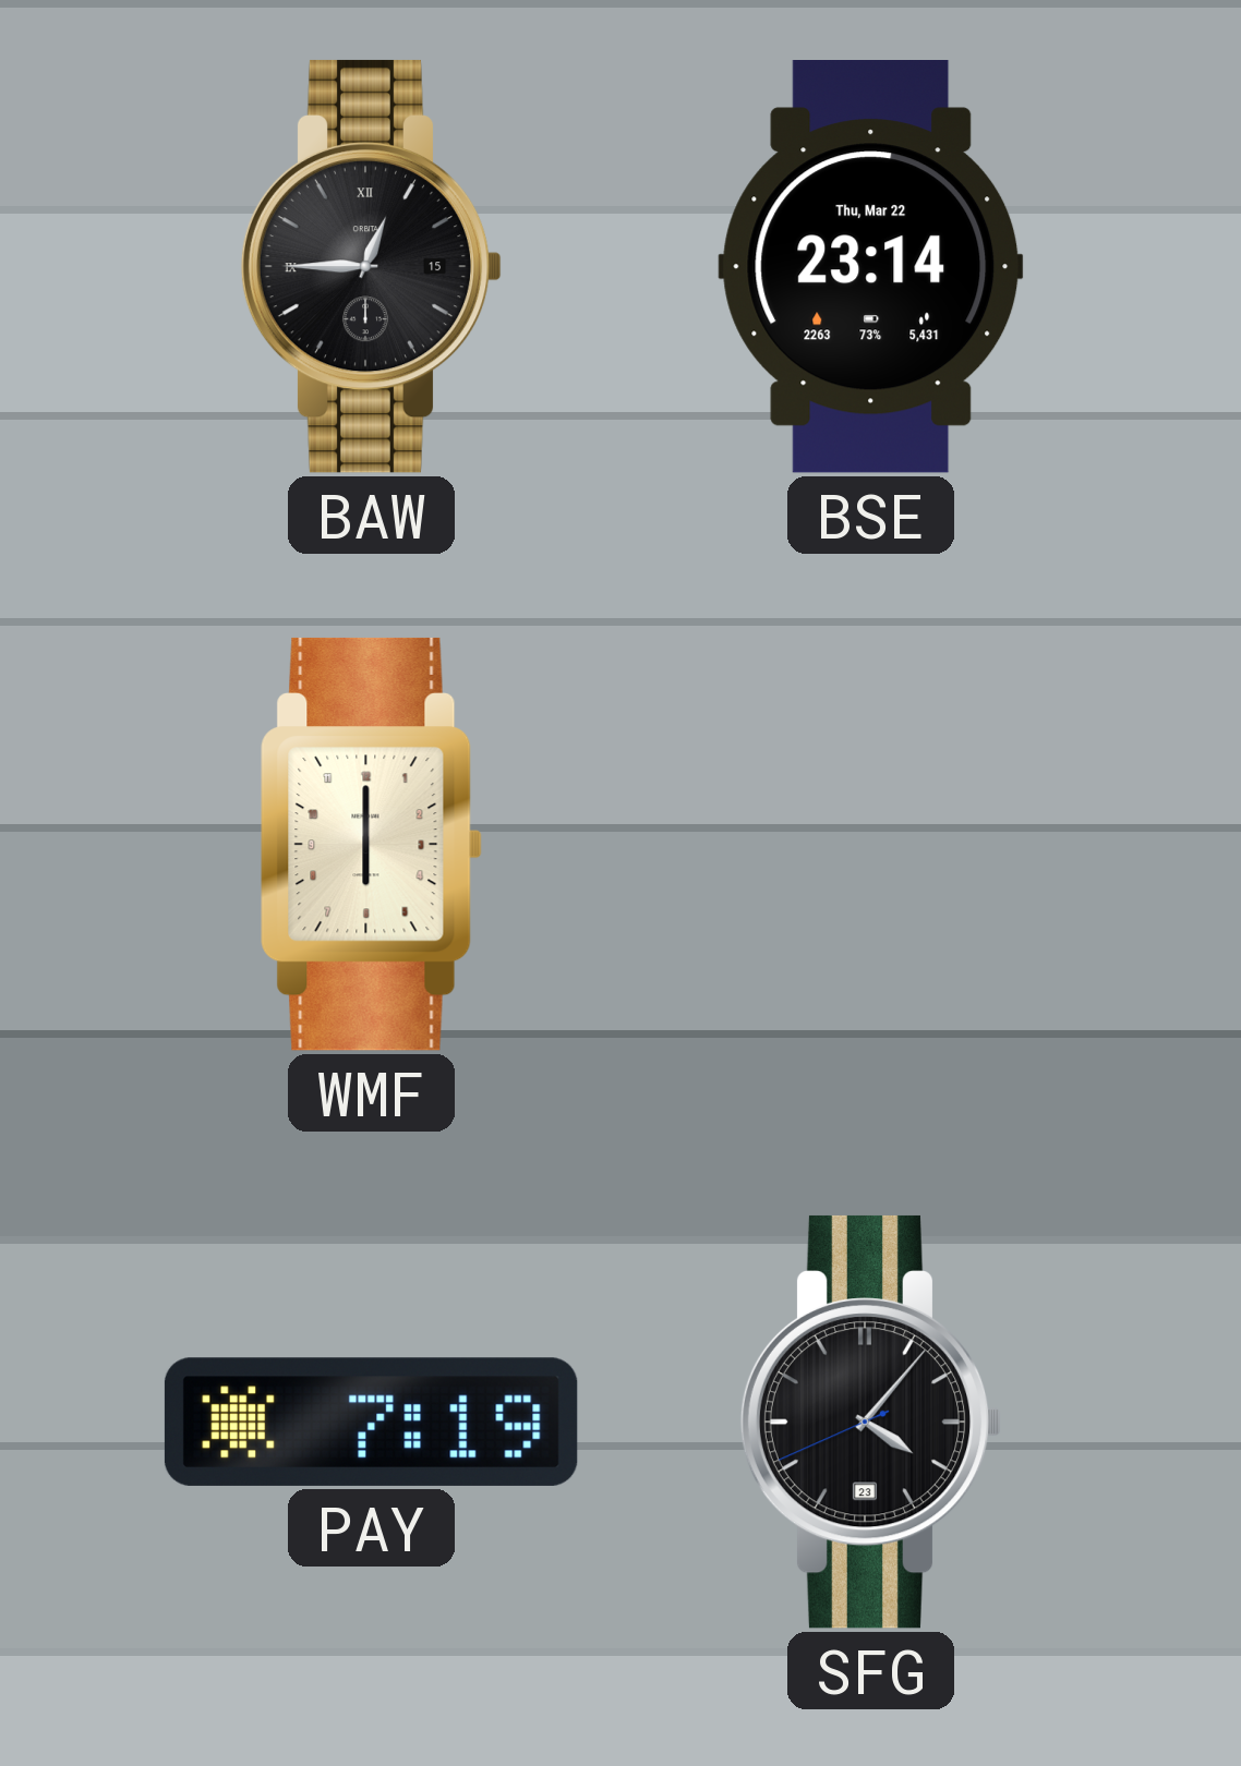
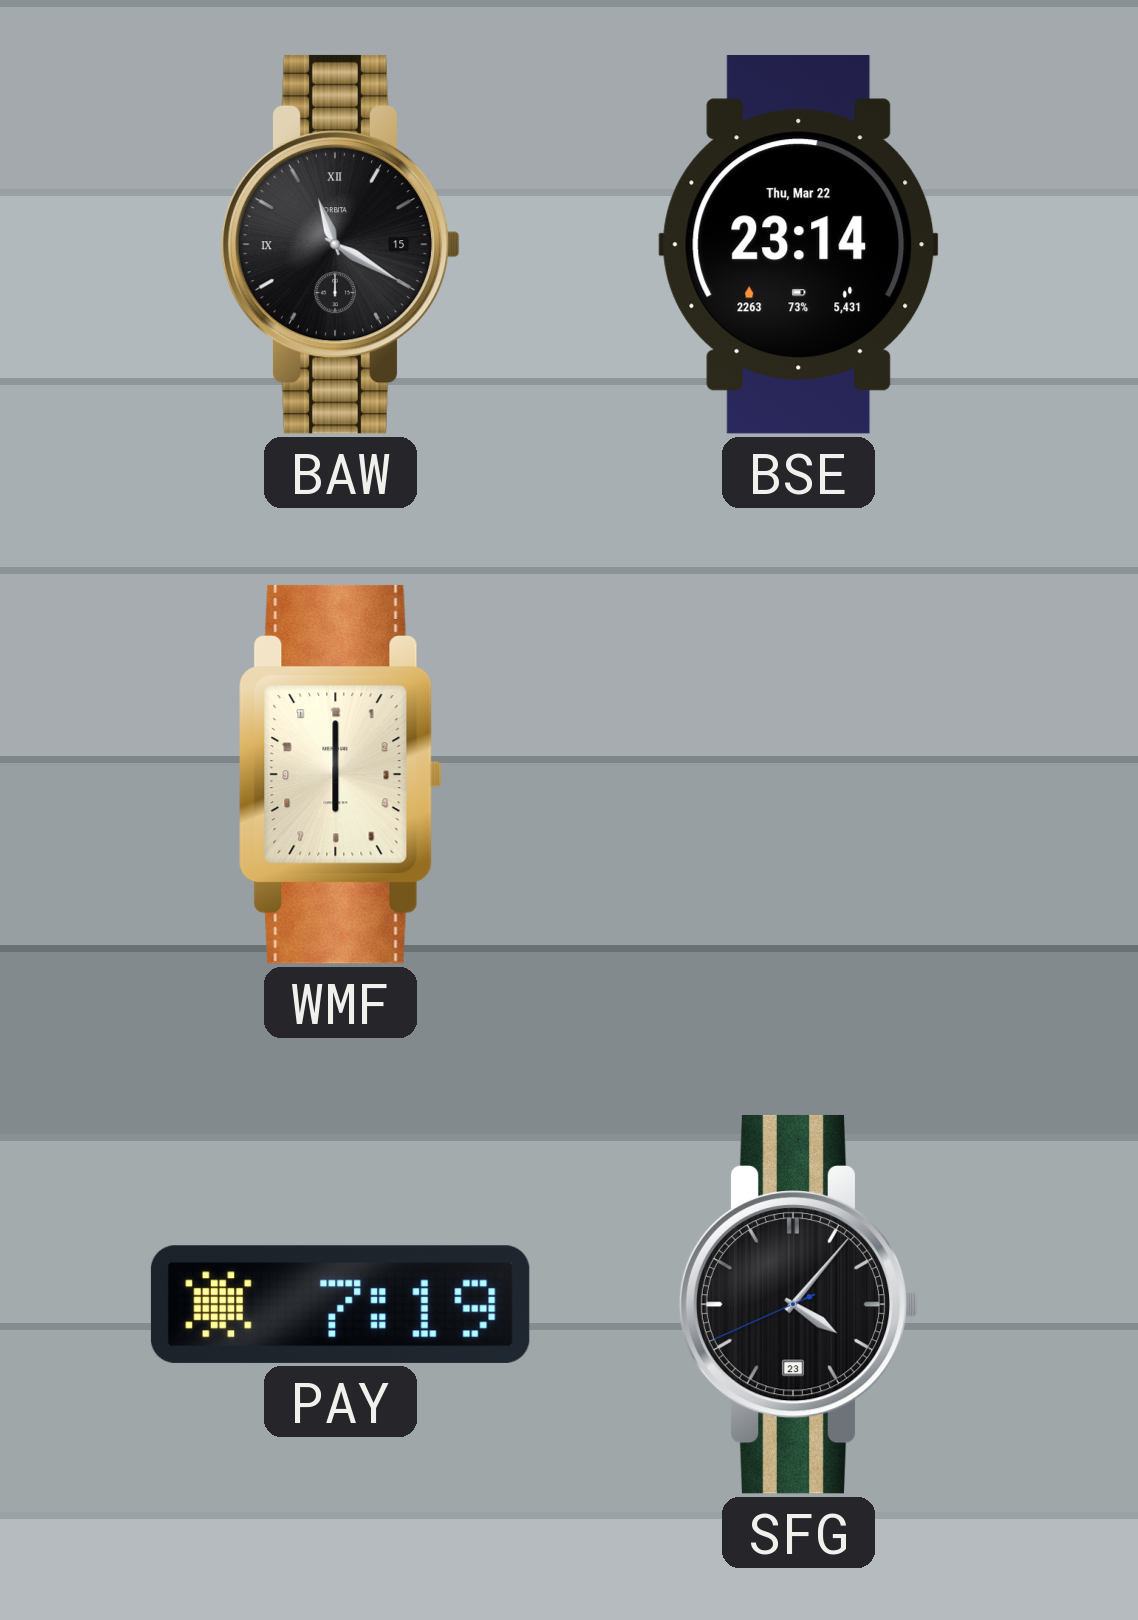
BAW: 12:45 -> 11:20 (341, 244)
